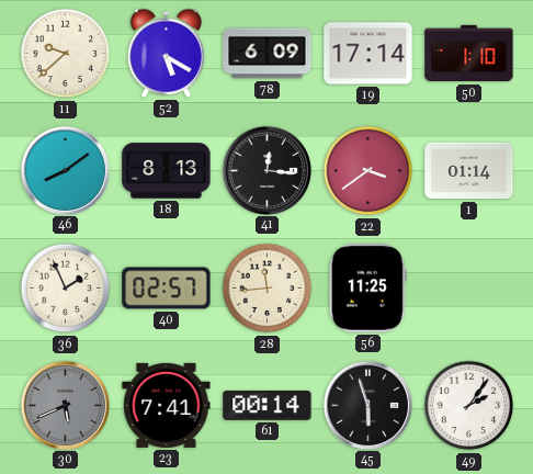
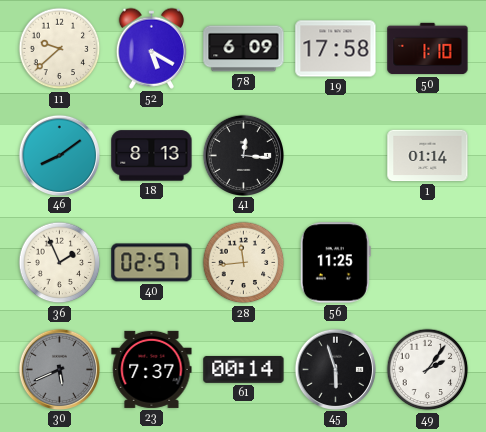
19: 17:14 -> 17:58 (336, 49)
22: 3:39 -> none (368, 171)
23: 7:41 -> 7:37 (152, 369)
